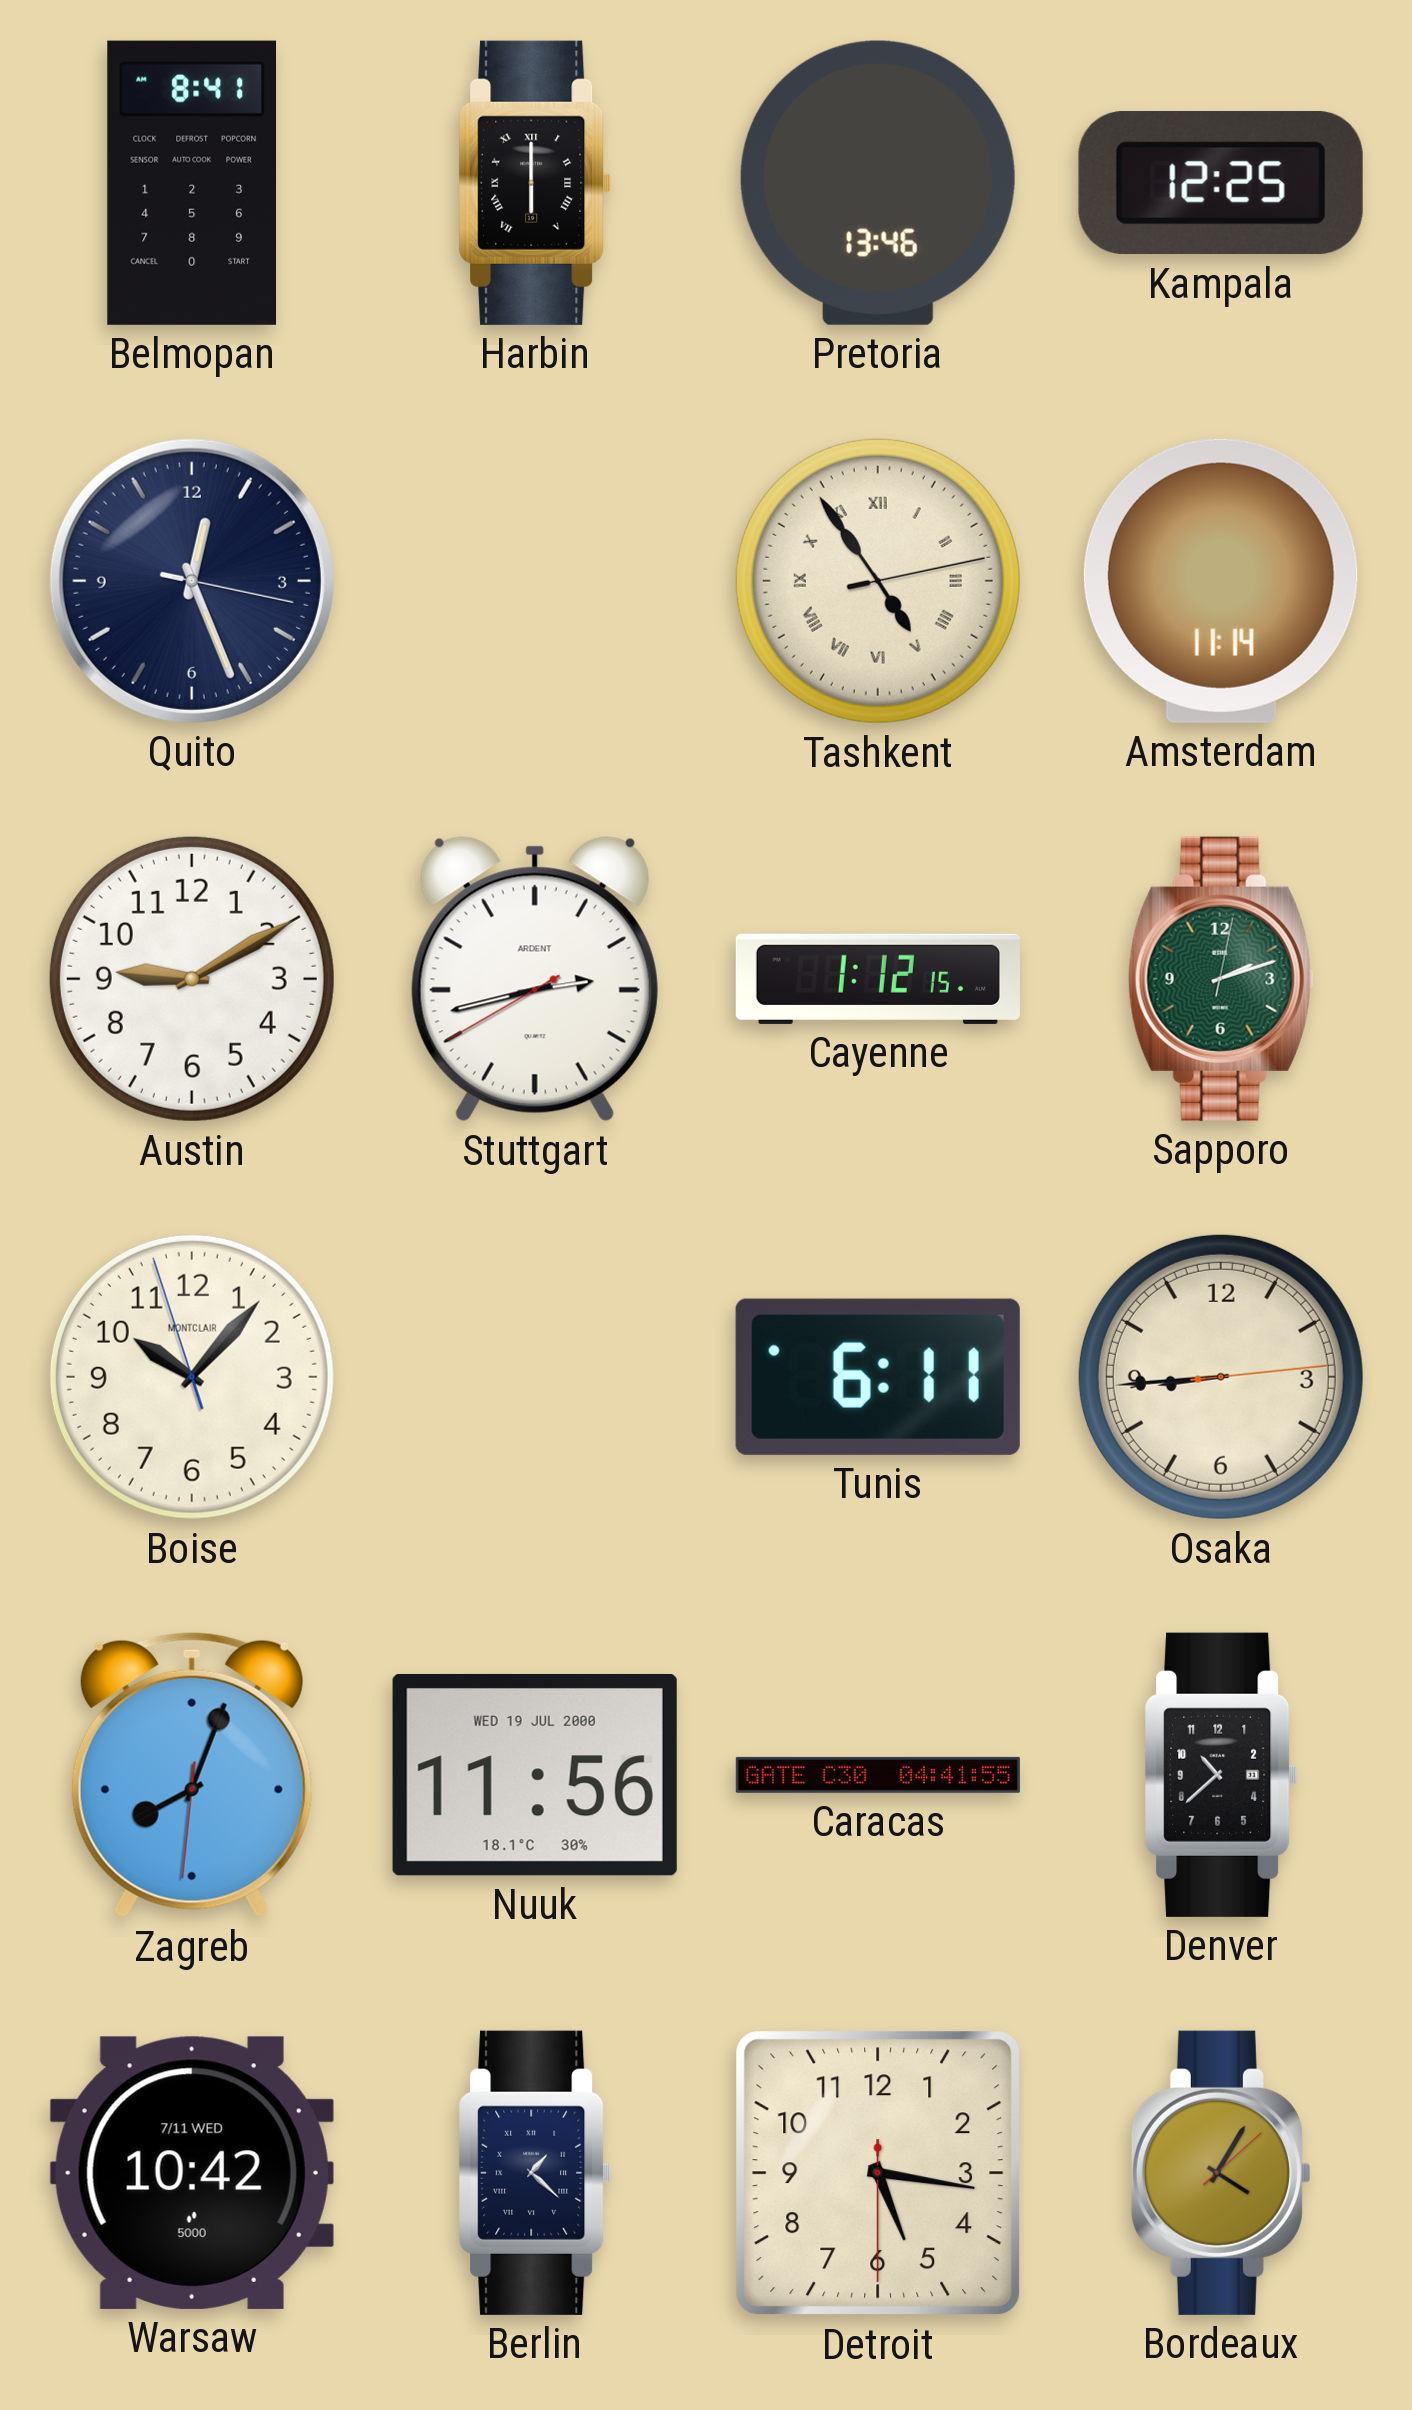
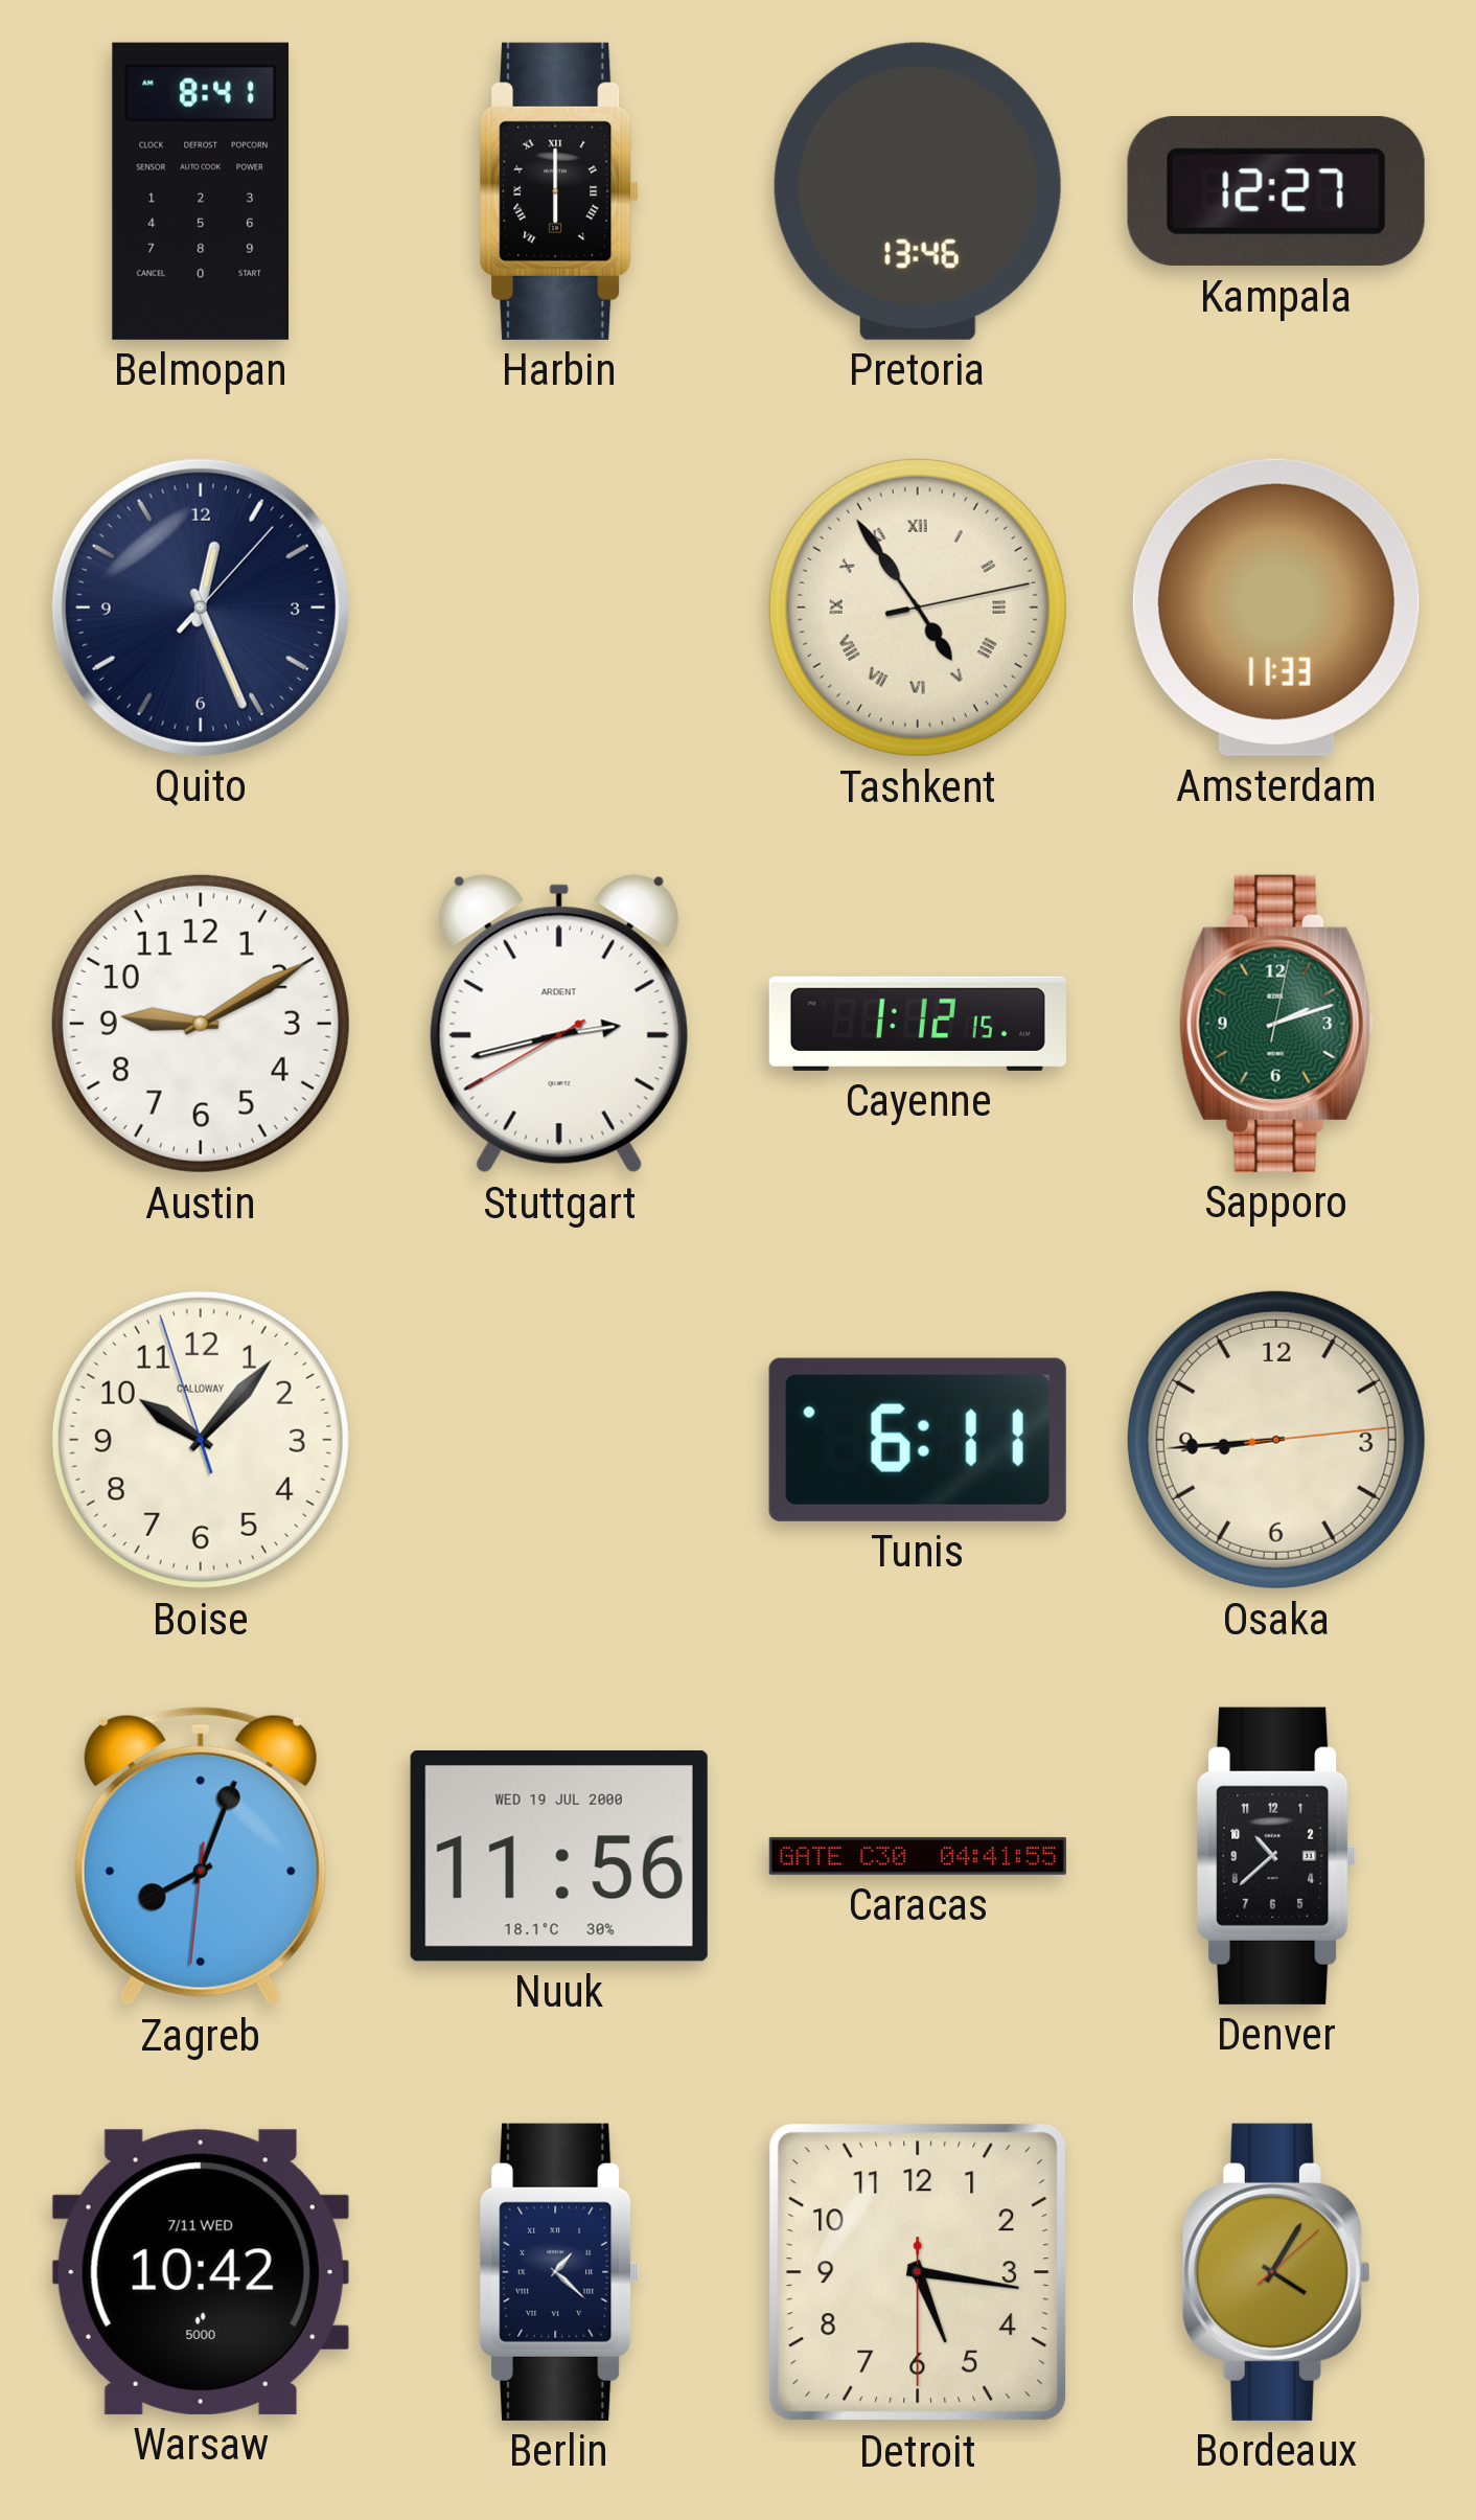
Kampala: 12:25 -> 12:27 (1276, 191)
Quito: 12:26:17 -> 12:26:07 (201, 608)
Amsterdam: 11:14 -> 11:33 (1276, 608)
Boise brand: MONTCLAIR -> CALLOWAY (201, 1440)
